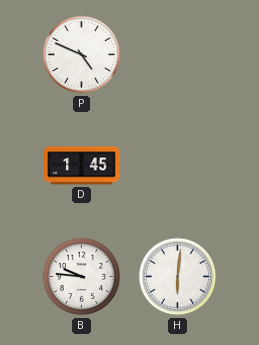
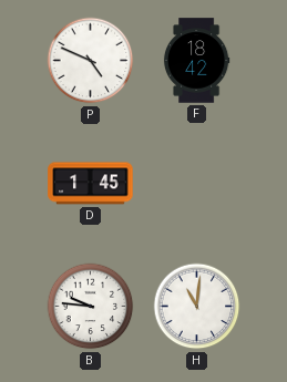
F: none -> 18:42 (196, 61)
H: 6:01 -> 11:01 (197, 307)
